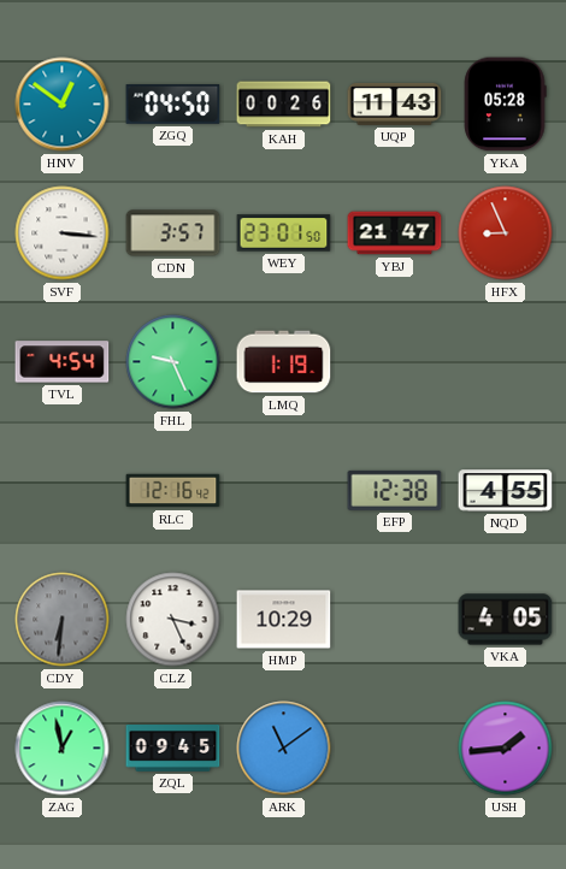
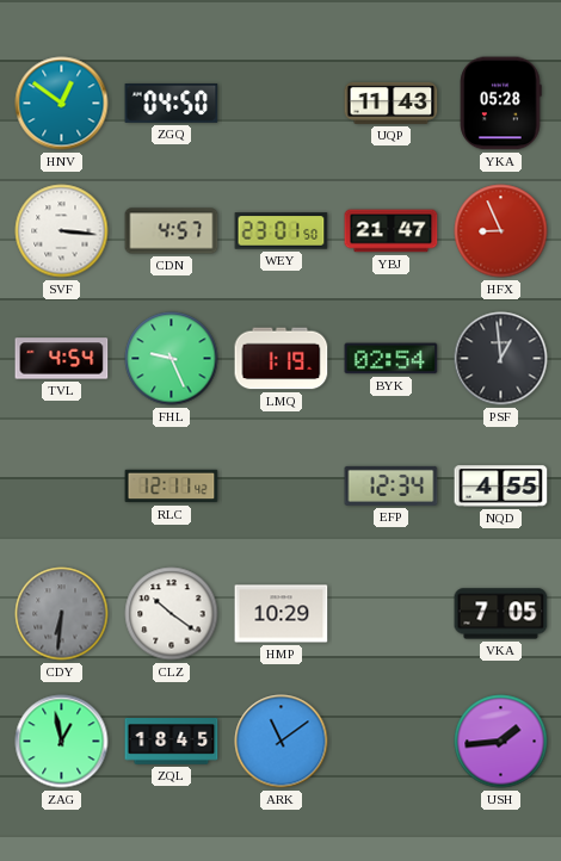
KAH: 00:26 -> none (284, 105)
CDN: 3:57 -> 4:57 (172, 231)
BYK: none -> 02:54 (392, 359)
PSF: none -> 12:59 (501, 359)
RLC: 12:16 -> 12:11 (172, 487)
EFP: 12:38 -> 12:34 (392, 485)
CLZ: 3:26 -> 10:21 (172, 614)
VKA: 4:05 -> 7:05 (501, 614)
ZQL: 09:45 -> 18:45 (172, 742)
